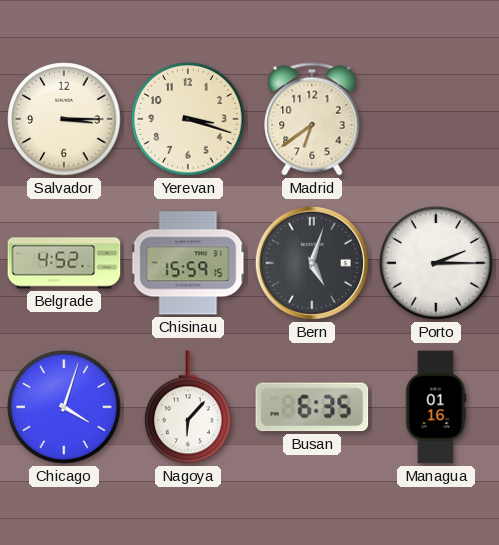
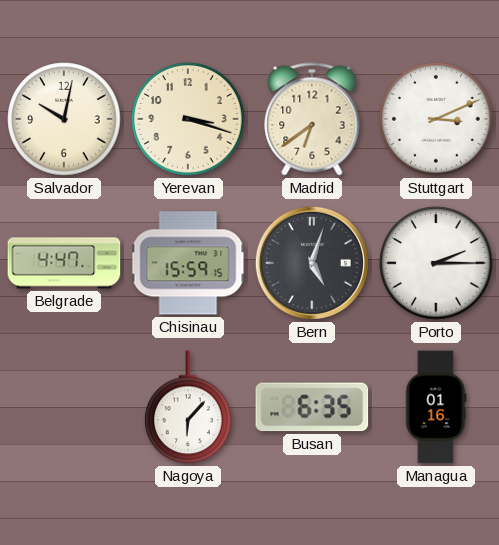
Salvador: 3:15 -> 10:02 (64, 119)
Stuttgart: none -> 3:11 (436, 119)
Belgrade: 4:52 -> 4:47 (64, 263)
Chicago: 4:03 -> none (64, 407)
